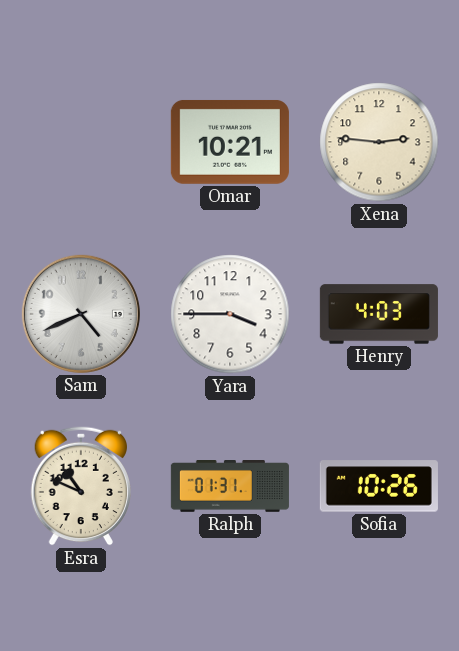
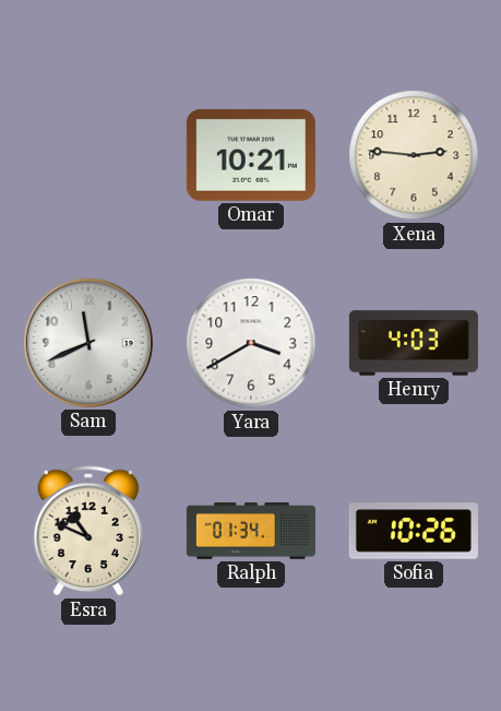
Sam: 4:41 -> 11:41 (88, 343)
Yara: 3:45 -> 3:40 (251, 343)
Ralph: 01:31 -> 01:34 (251, 532)
